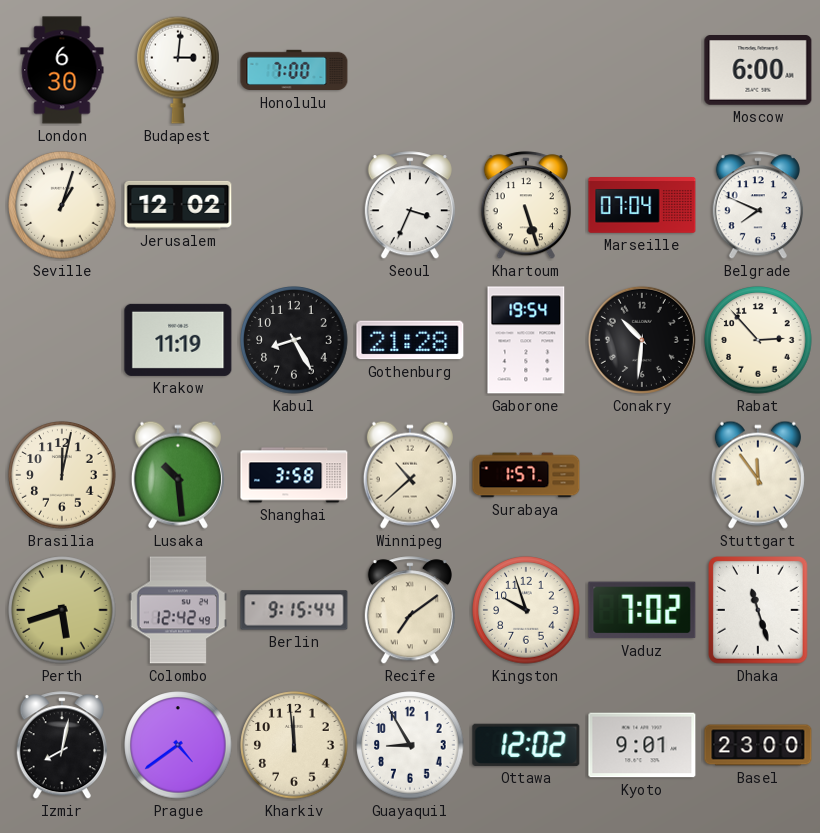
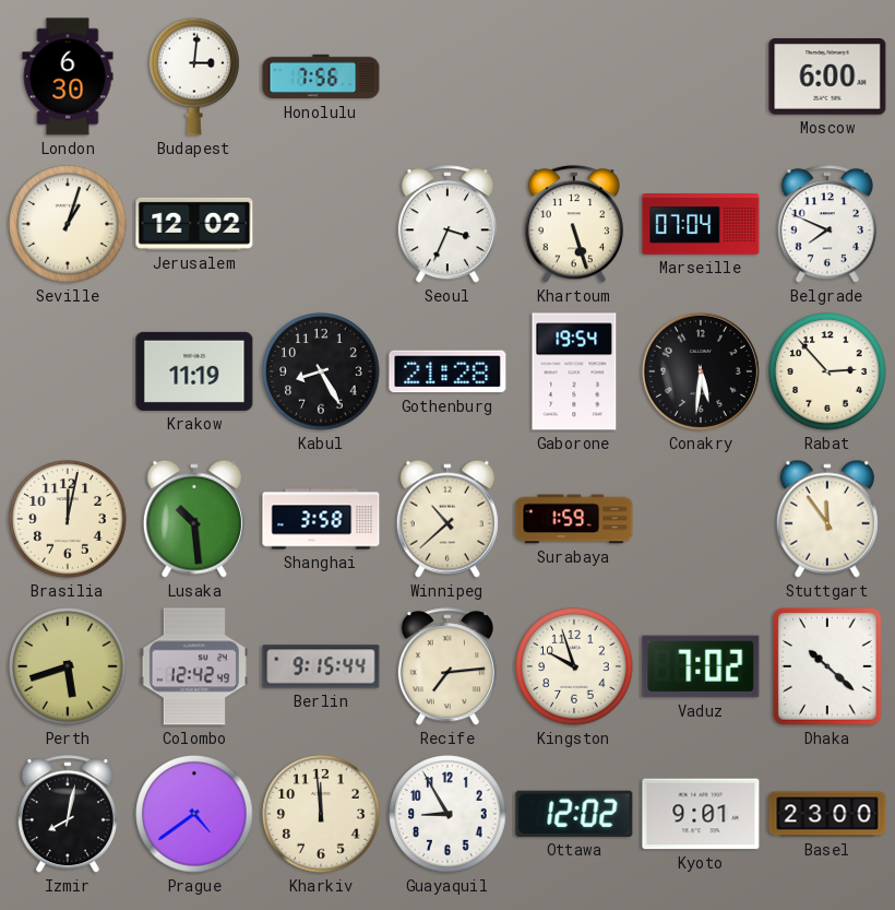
Honolulu: 7:00 -> 7:56 (321, 76)
Conakry: 10:31 -> 5:31 (701, 371)
Surabaya: 1:57 -> 1:59 (574, 519)
Recife: 7:09 -> 7:14 (448, 667)
Dhaka: 11:27 -> 10:22 (828, 667)
